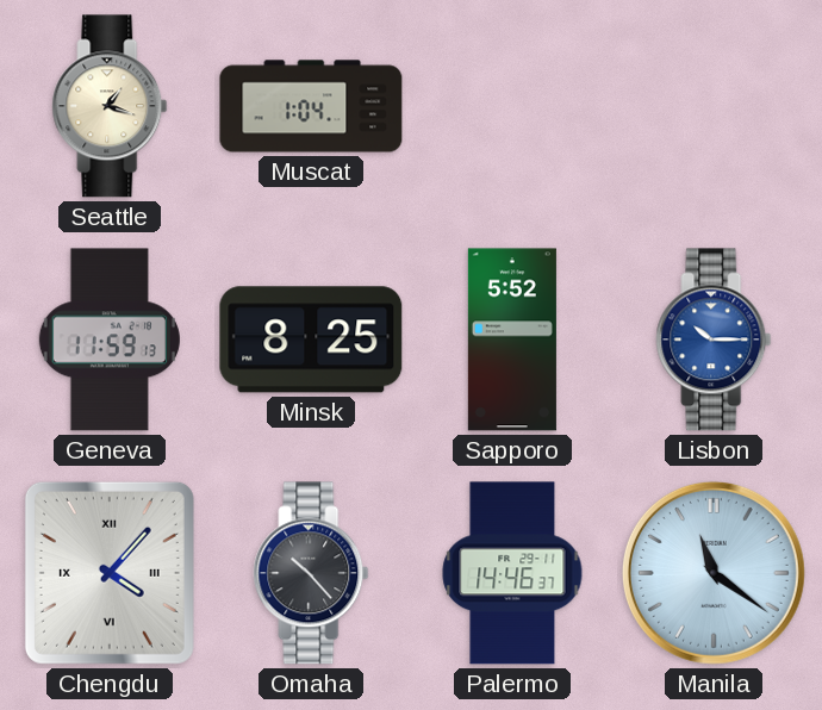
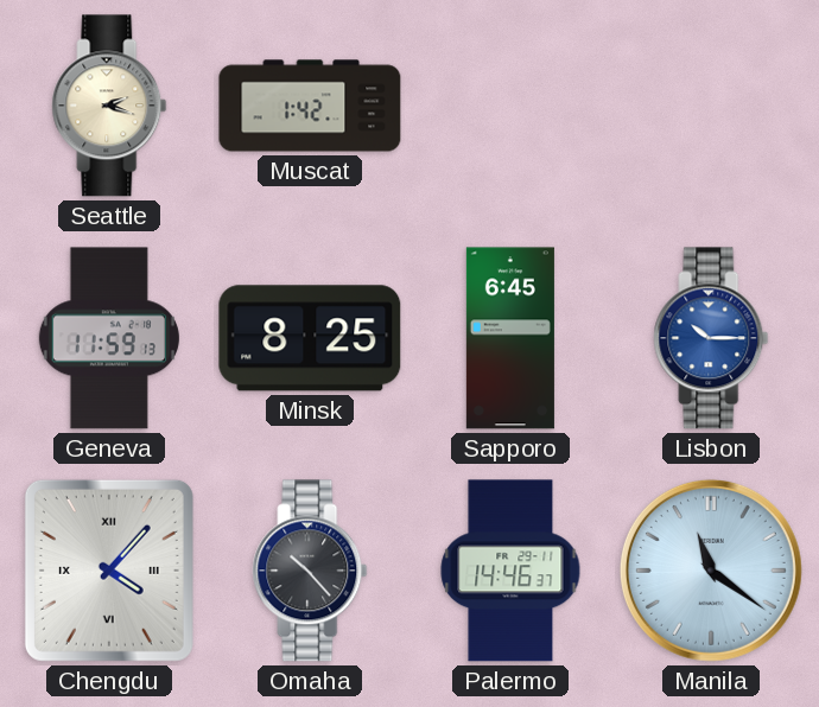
Seattle: 1:18 -> 2:18 (109, 106)
Muscat: 1:04 -> 1:42 (310, 106)
Sapporo: 5:52 -> 6:45 (510, 338)
